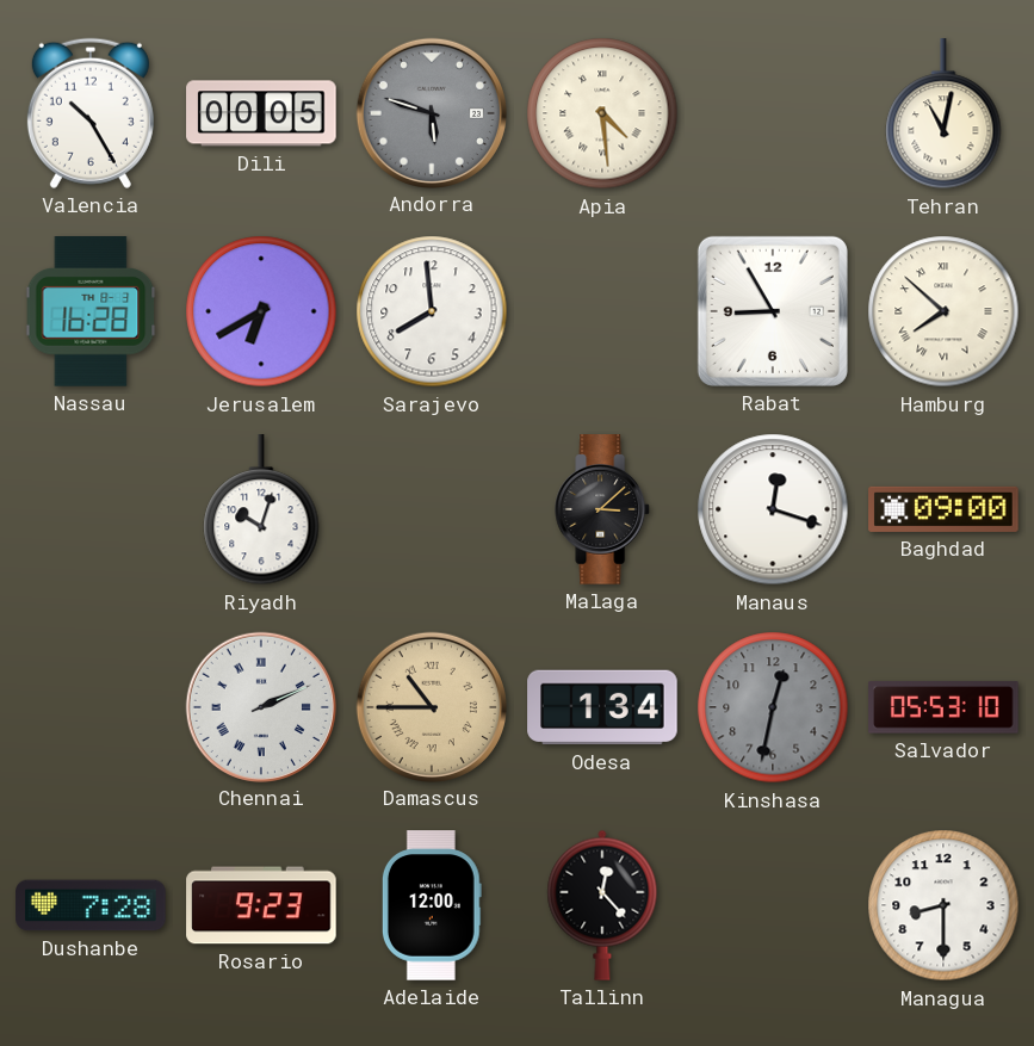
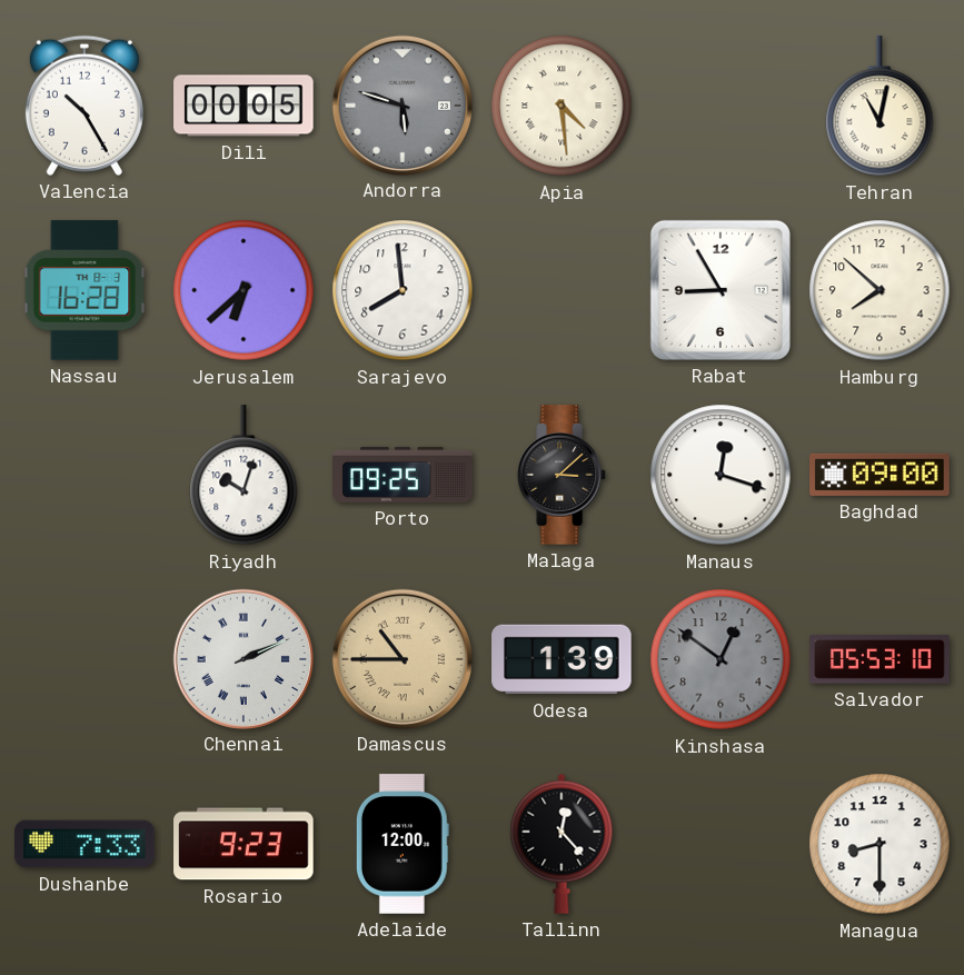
Jerusalem: 6:40 -> 6:38 (244, 290)
Hamburg numerals: Roman -> Arabic (879, 290)
Porto: none -> 09:25 (403, 475)
Odesa: 1:34 -> 1:39 (561, 659)
Kinshasa: 12:32 -> 12:51 (720, 659)
Dushanbe: 7:28 -> 7:33 (85, 844)
